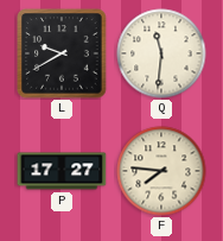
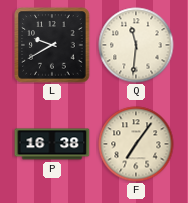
P: 17:27 -> 16:38 (52, 144)
F: 7:46 -> 7:06 (136, 144)
